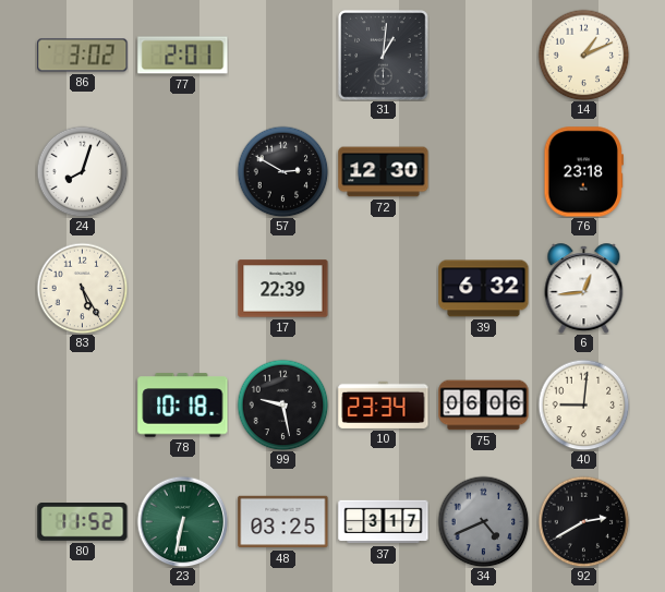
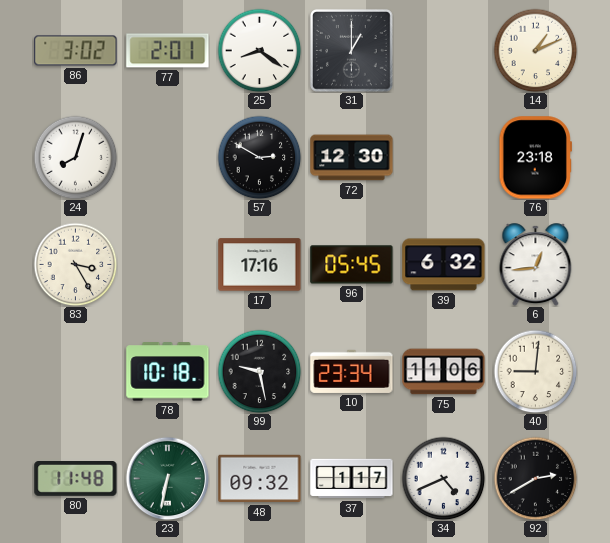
25: none -> 8:21 (259, 50)
31: 1:01 -> 1:00 (352, 51)
83: 5:25 -> 3:25 (75, 264)
17: 22:39 -> 17:16 (260, 265)
96: none -> 05:45 (352, 265)
75: 06:06 -> 11:06 (444, 372)
80: 11:52 -> 11:48 (76, 479)
48: 03:25 -> 09:32 (260, 479)
37: 3:17 -> 1:17 (352, 479)
34 dial: grey -> white (443, 478)
